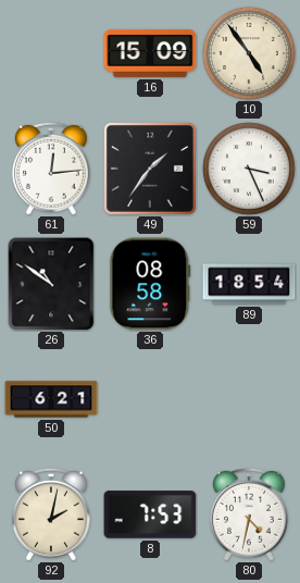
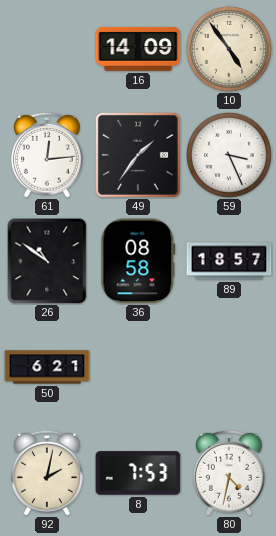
16: 15:09 -> 14:09 (138, 49)
89: 18:54 -> 18:57 (229, 261)
